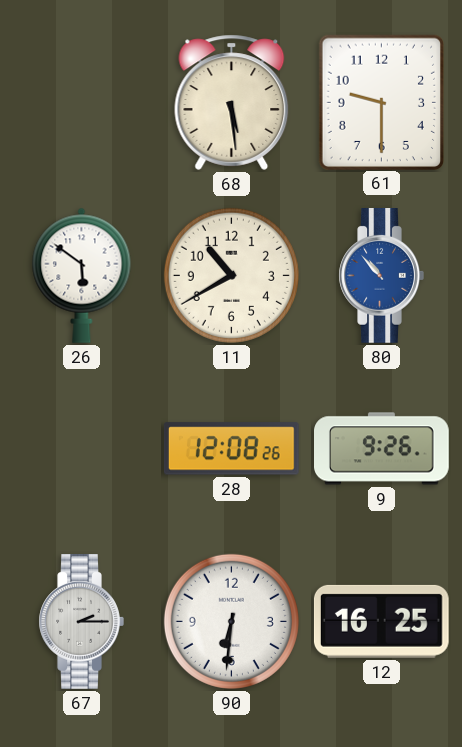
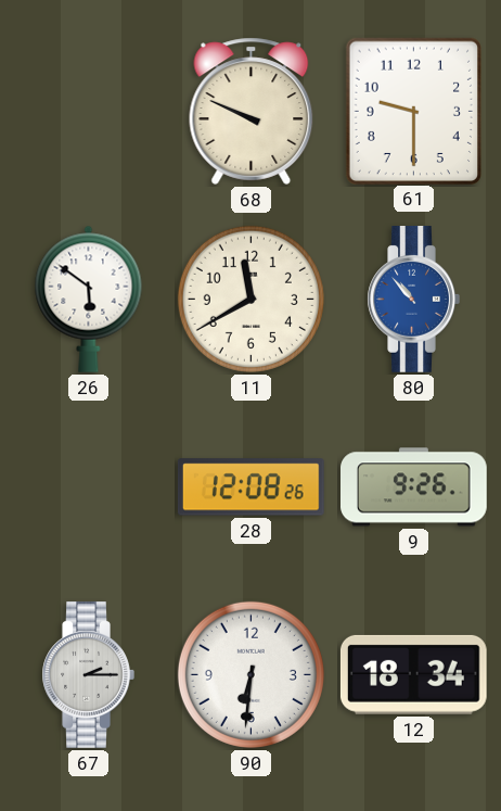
68: 5:29 -> 9:49 (252, 111)
11: 10:40 -> 11:40 (251, 299)
12: 16:25 -> 18:34 (413, 674)
